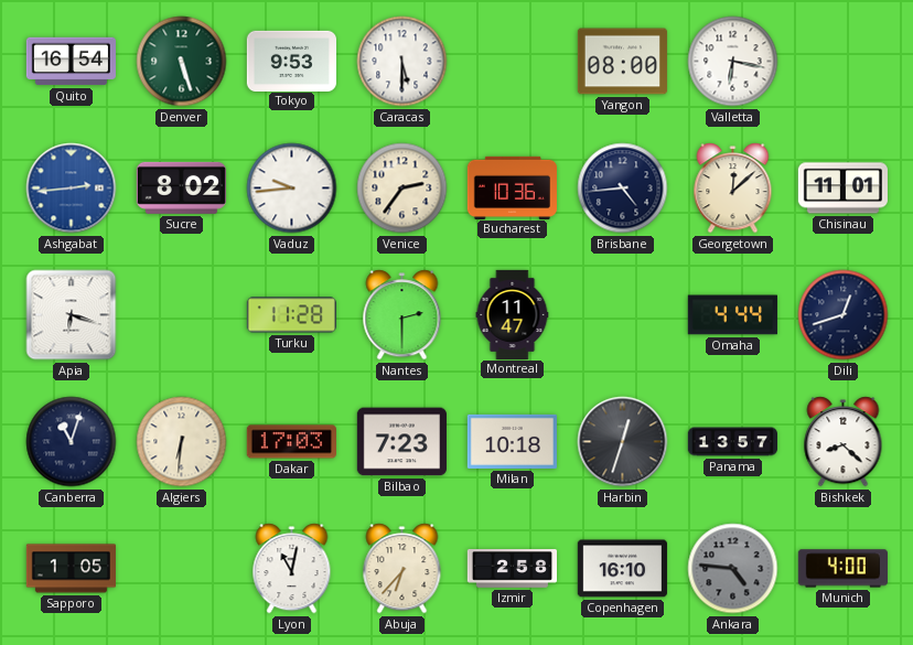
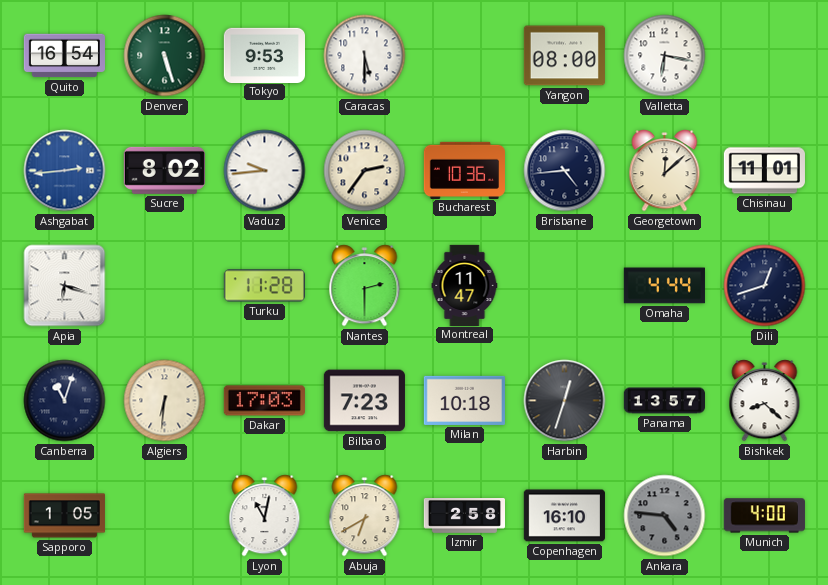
Abuja: 6:37 -> 6:40 (365, 516)
